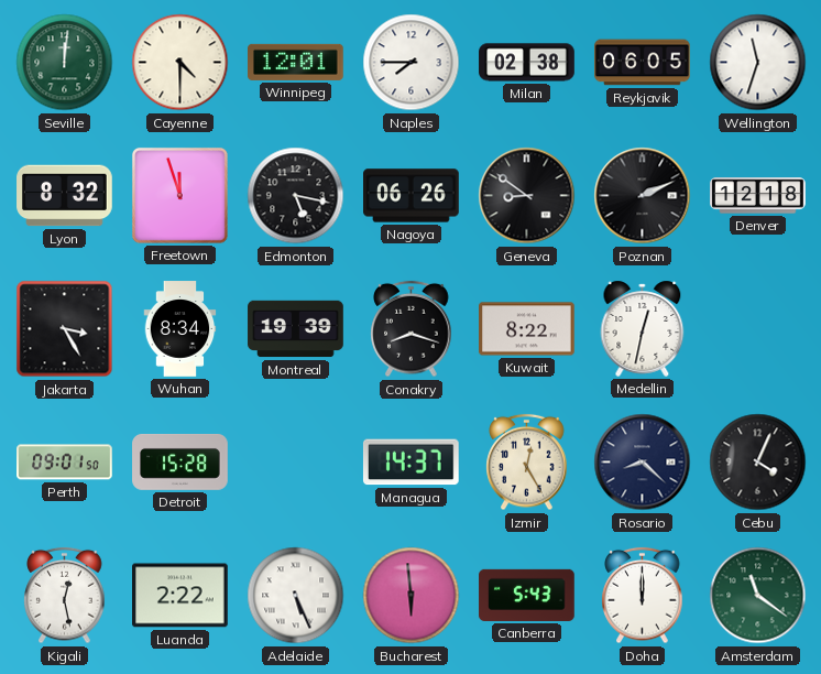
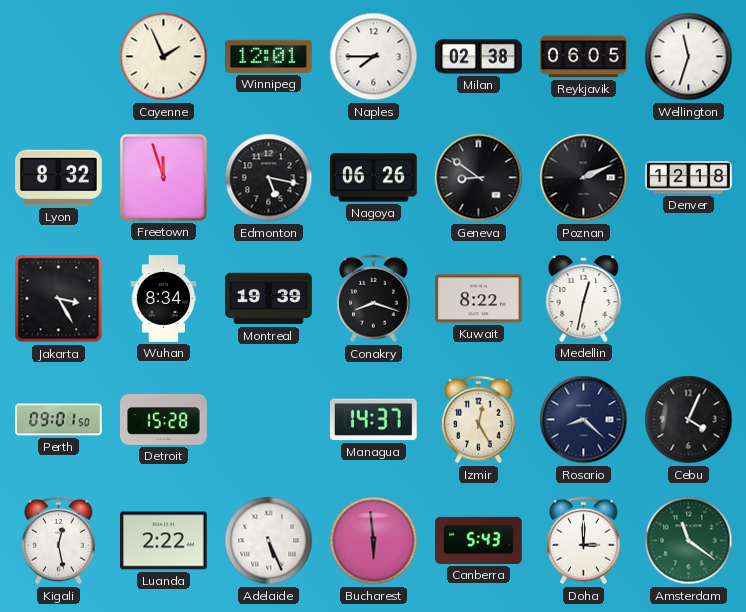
Seville: 12:01 -> none (65, 63)
Cayenne: 4:30 -> 1:56 (164, 57)
Doha: 12:00 -> 3:00 (584, 541)
